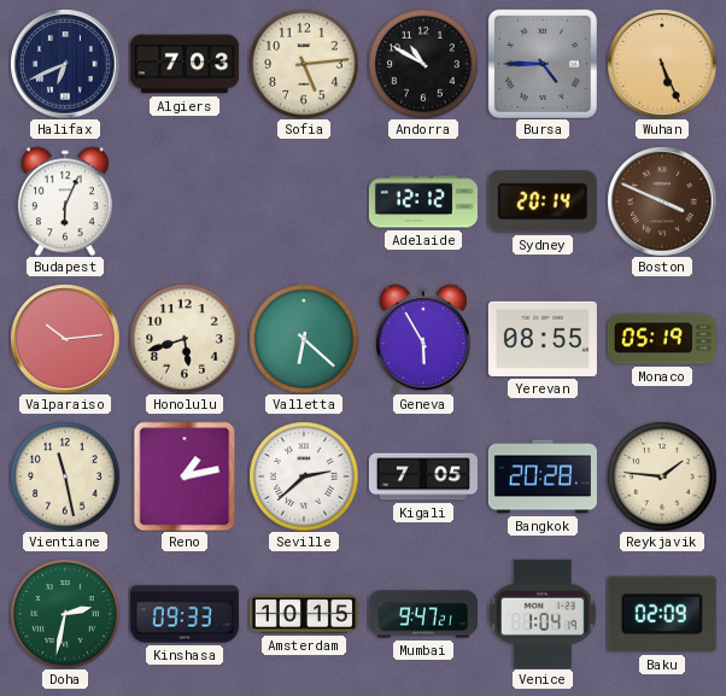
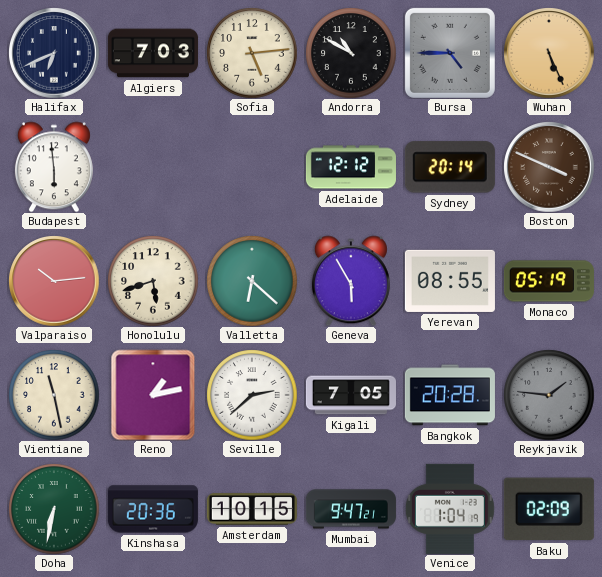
Budapest: 6:04 -> 5:59 (54, 167)
Reykjavik dial: cream -> grey (549, 395)
Doha: 2:32 -> 6:32 (54, 509)
Kinshasa: 09:33 -> 20:36 (153, 509)
